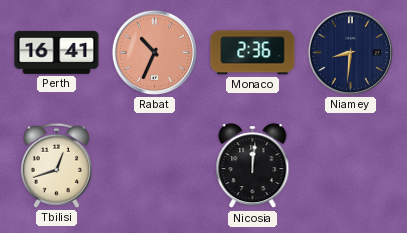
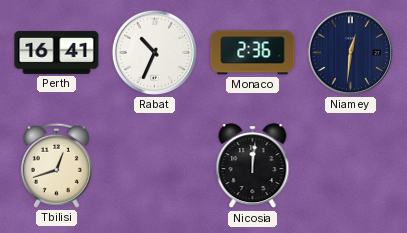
Rabat dial: salmon -> white (154, 52)
Niamey: 8:31 -> 12:31 (350, 52)
